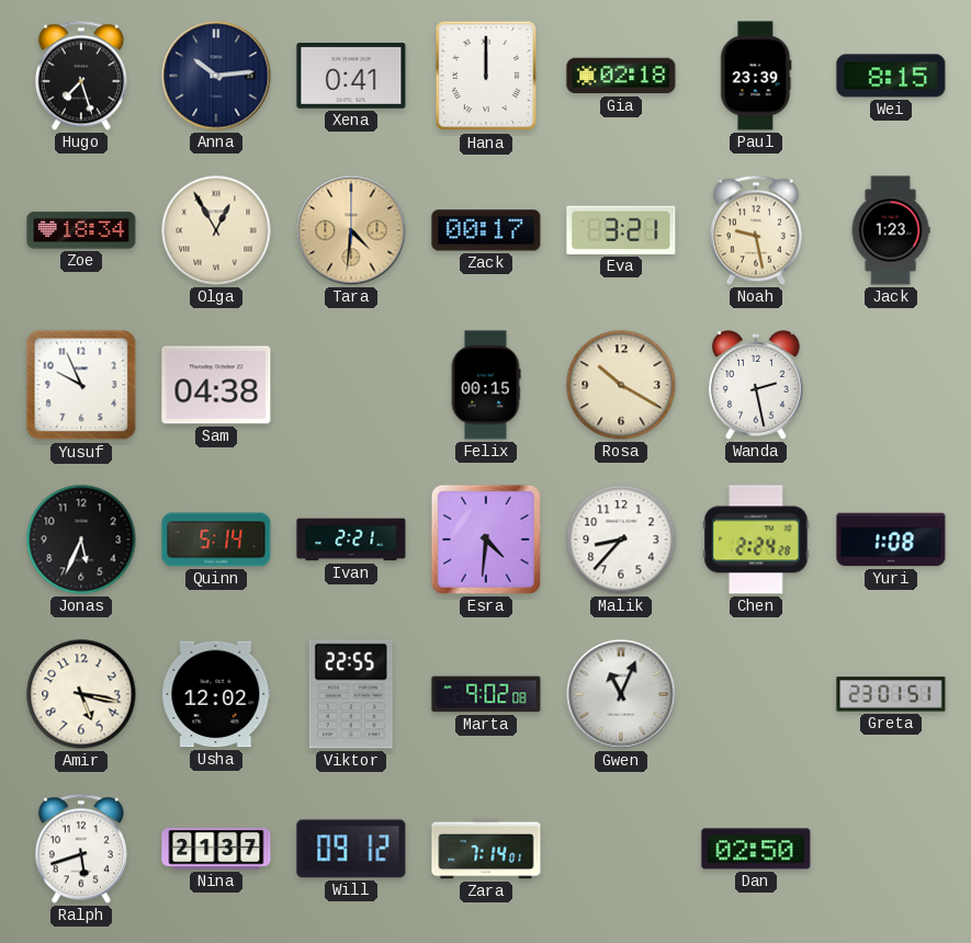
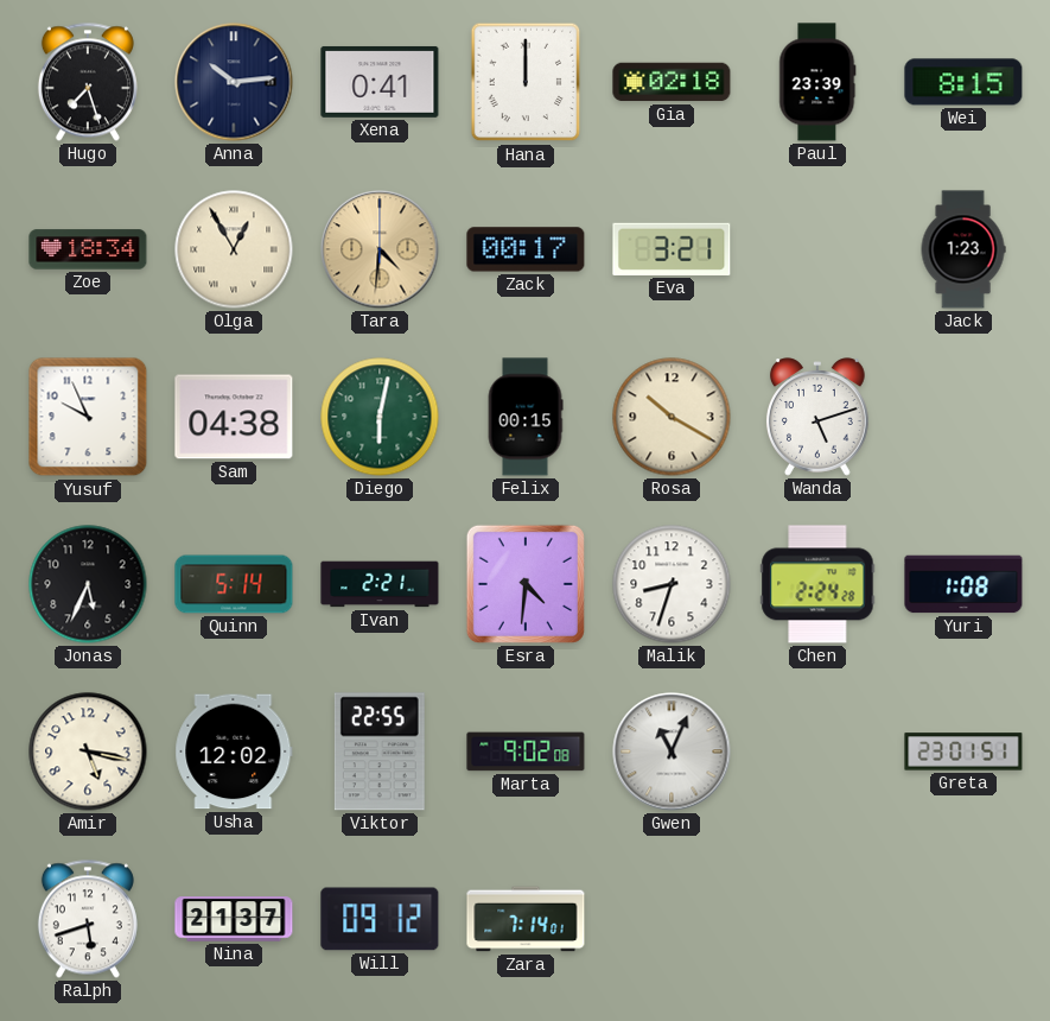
Noah: 9:28 -> none (756, 230)
Diego: none -> 6:02 (380, 417)
Wanda: 2:28 -> 5:12 (817, 417)
Malik: 8:37 -> 8:33 (672, 584)
Dan: 02:50 -> none (756, 849)
